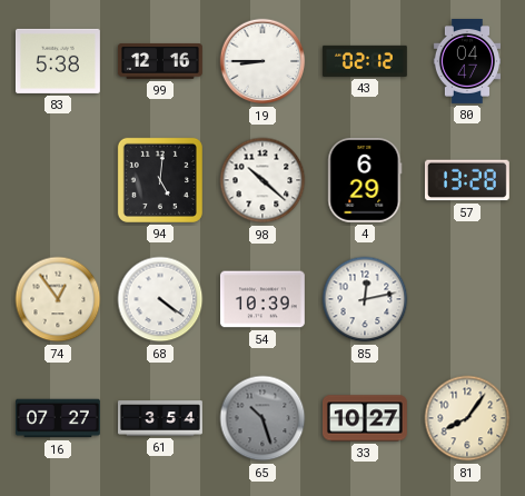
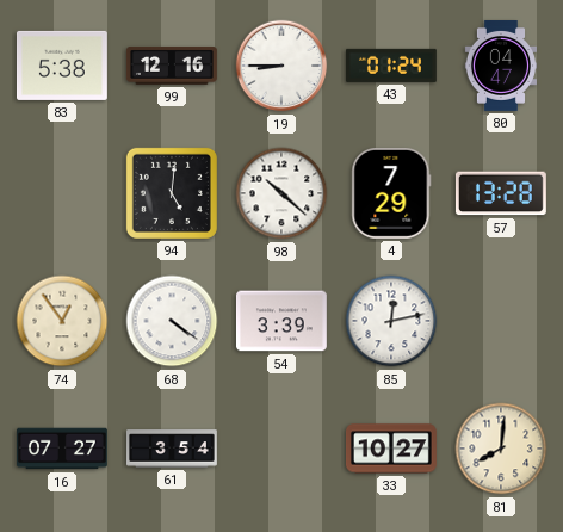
43: 02:12 -> 01:24 (391, 66)
4: 6:29 -> 7:29 (391, 193)
54: 10:39 -> 3:39 (281, 321)
65: 10:27 -> none (262, 418)
81: 8:06 -> 8:01 (501, 449)
